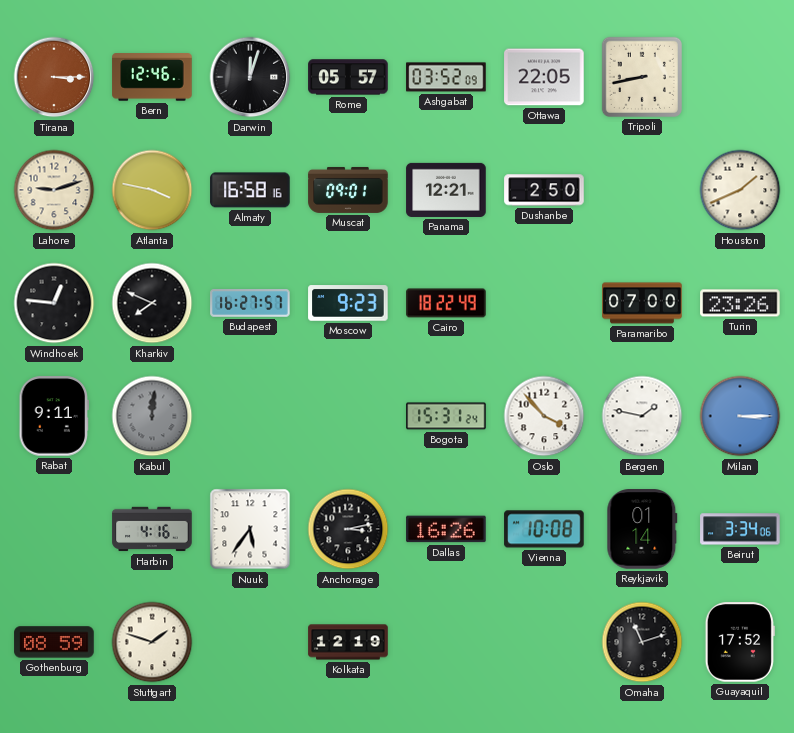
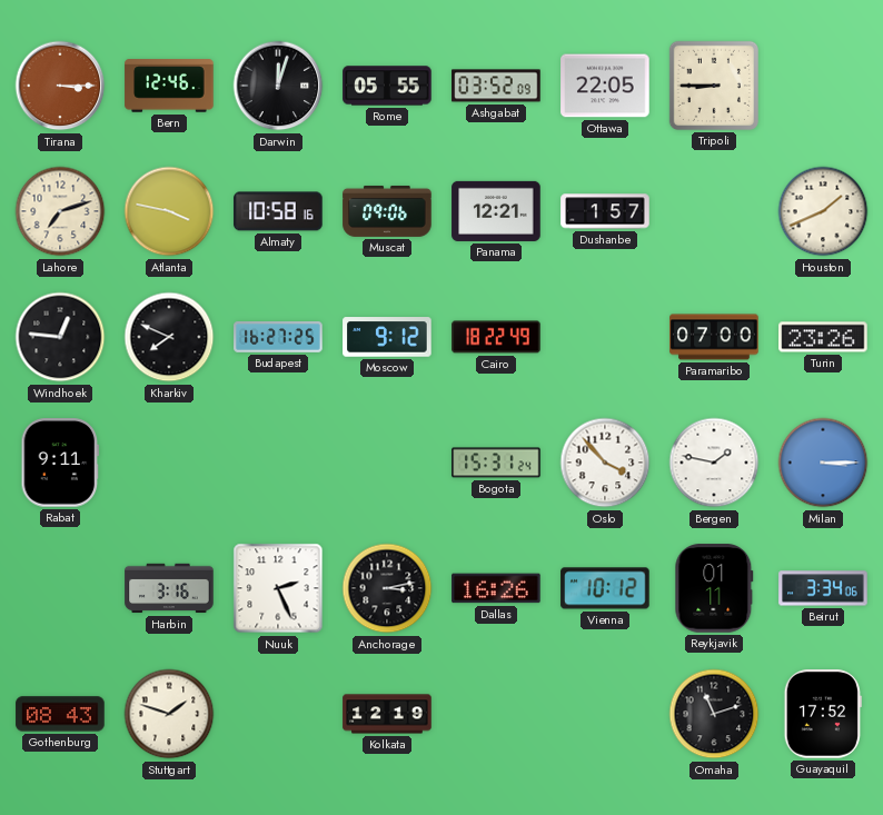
Rome: 05:57 -> 05:55 (387, 86)
Tripoli: 8:43 -> 8:45 (714, 86)
Lahore: 9:12 -> 7:12 (60, 211)
Almaty: 16:58 -> 10:58 (278, 211)
Muscat: 09:01 -> 09:06 (387, 211)
Dushanbe: 2:50 -> 1:57 (605, 211)
Budapest: 16:27:57 -> 16:27:25 (278, 338)
Moscow: 9:23 -> 9:12 (387, 337)
Kabul: 12:01 -> none (152, 416)
Harbin: 4:16 -> 3:16 (169, 588)
Nuuk: 5:36 -> 2:26 (278, 588)
Vienna: 10:08 -> 10:12 (605, 588)
Reykjavik: 01:14 -> 01:11 (714, 588)
Gothenburg: 08:59 -> 08:43 (60, 714)
